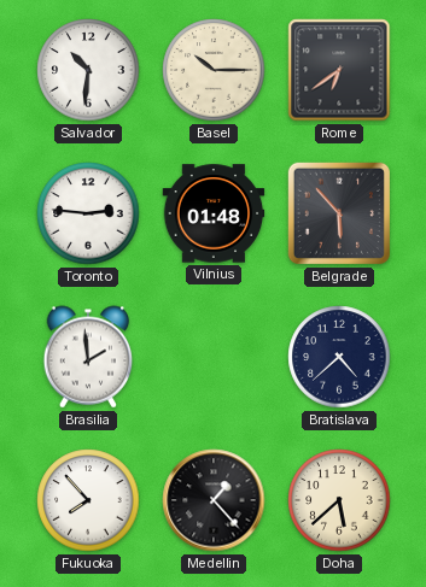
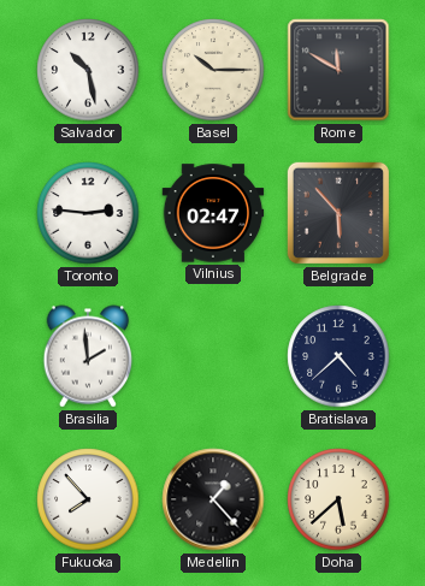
Salvador: 10:31 -> 10:28 (88, 70)
Rome: 6:39 -> 11:50 (338, 70)
Vilnius: 01:48 -> 02:47 (213, 213)
